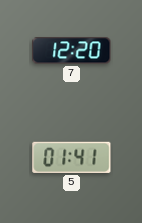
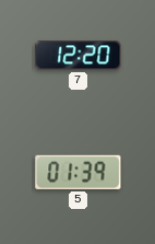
5: 01:41 -> 01:39 (79, 172)
